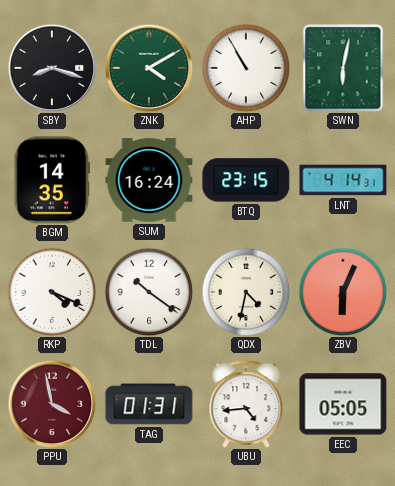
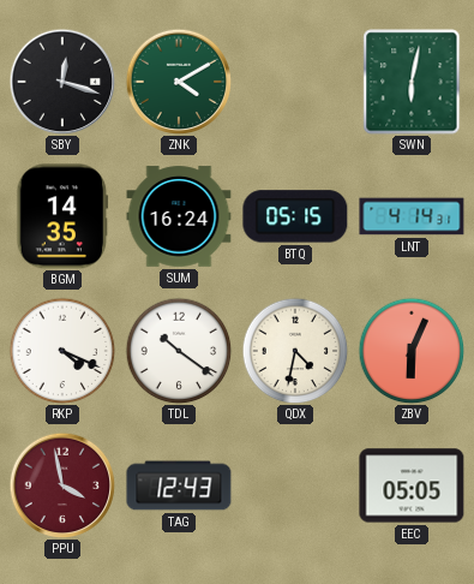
SBY: 8:18 -> 12:18 (62, 82)
AHP: 10:55 -> none (246, 68)
BTQ: 23:15 -> 05:15 (295, 216)
TAG: 01:31 -> 12:43 (179, 485)
UBU: 4:44 -> none (246, 404)
